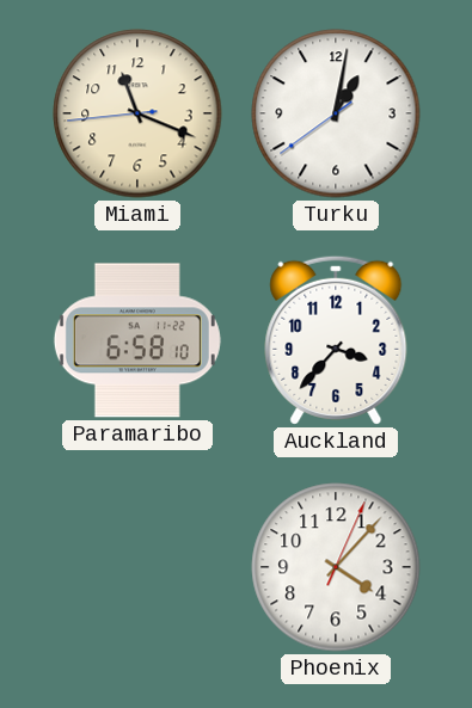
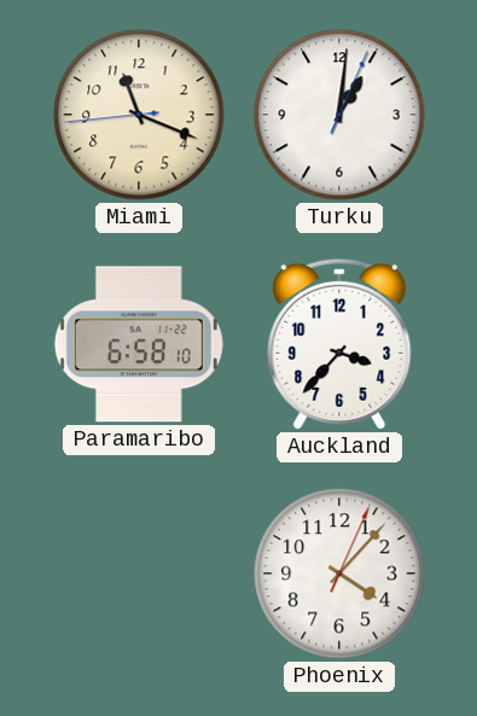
Turku: 1:01:39 -> 1:01:04 (339, 115)
